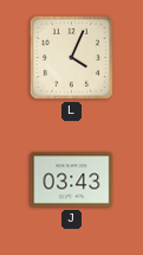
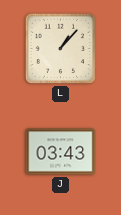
L: 4:04 -> 1:07 (60, 48)
